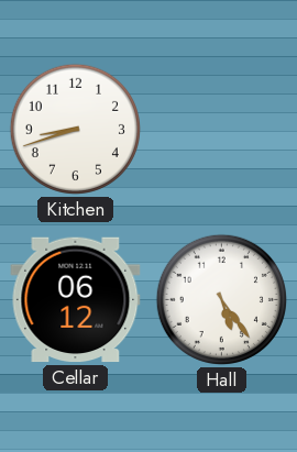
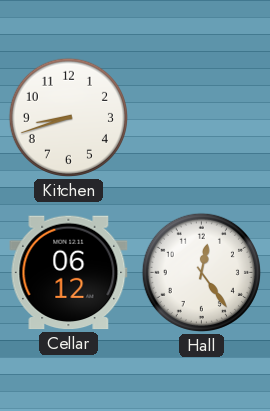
Hall: 5:24 -> 12:24 (201, 272)
